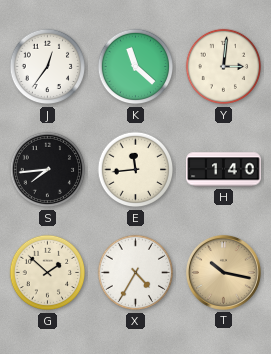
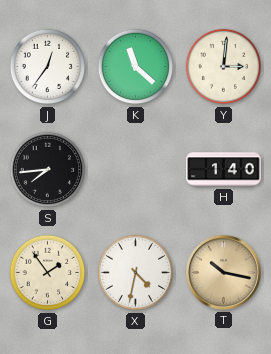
E: 11:44 -> none (136, 170)
G: 1:52 -> 1:54 (48, 273)
X: 4:35 -> 4:32 (136, 273)
